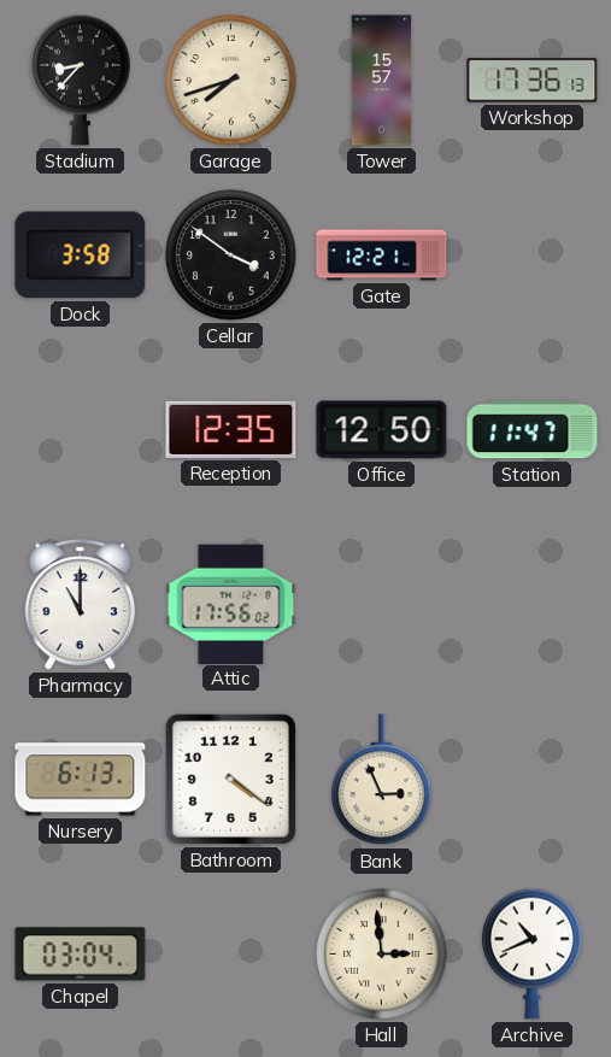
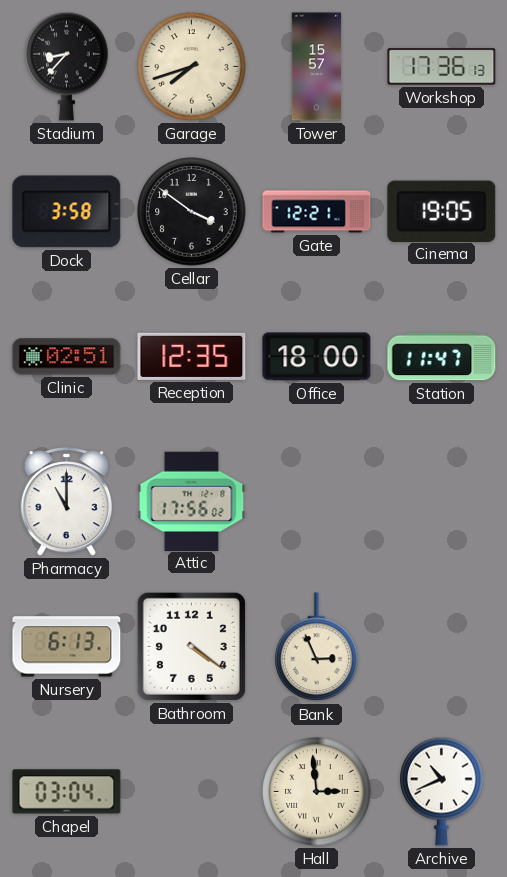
Cinema: none -> 19:05 (442, 211)
Clinic: none -> 02:51 (67, 357)
Office: 12:50 -> 18:00 (317, 357)
